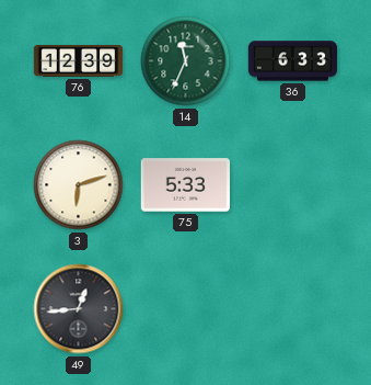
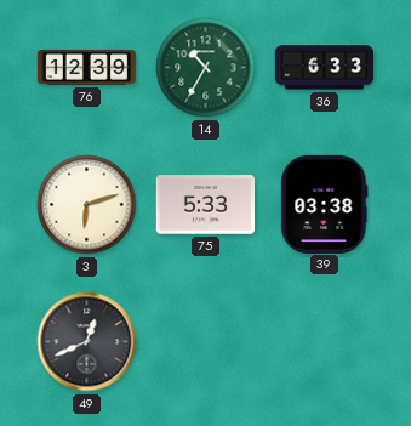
14: 11:34 -> 10:35 (206, 68)
39: none -> 03:38 (325, 204)
49: 12:44 -> 12:41 (87, 342)
